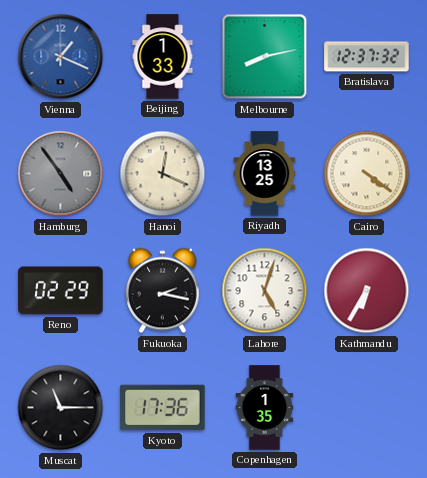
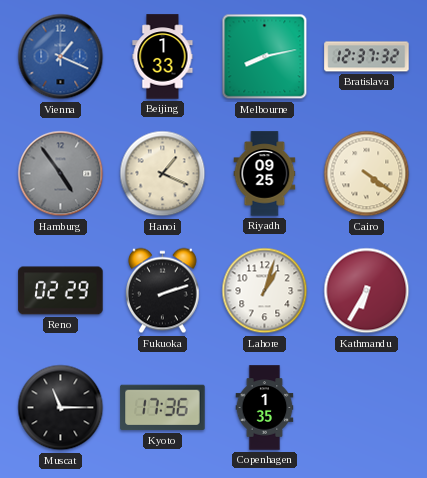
Hanoi: 12:19 -> 1:19 (163, 174)
Riyadh: 13:25 -> 09:25 (265, 174)
Fukuoka: 2:17 -> 2:12 (162, 291)
Lahore: 5:03 -> 1:03 (265, 291)
